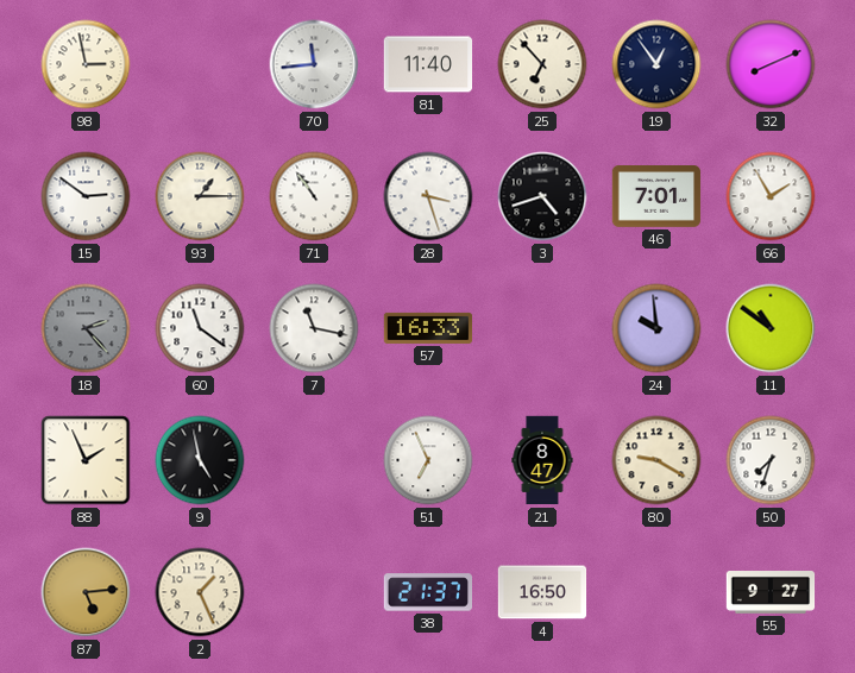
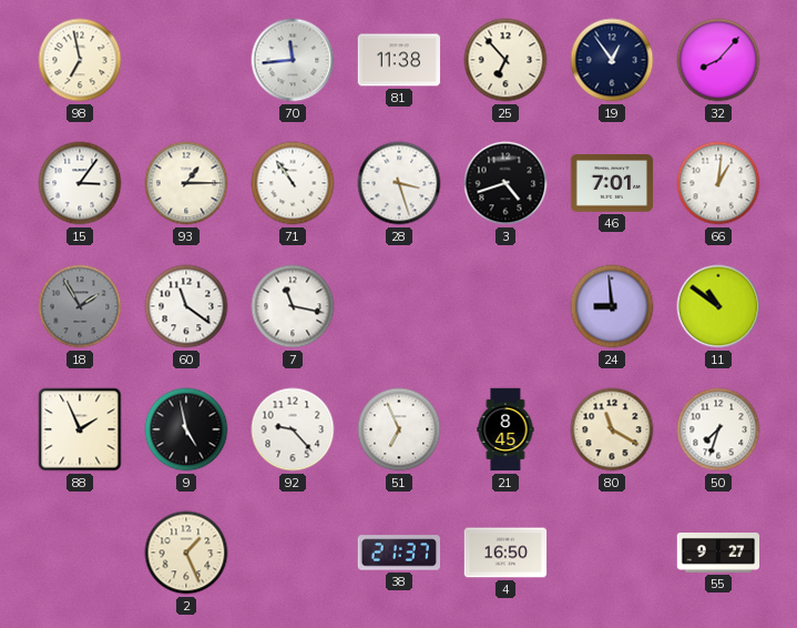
98: 2:58 -> 6:58 (80, 60)
81: 11:40 -> 11:38 (399, 60)
32: 8:11 -> 8:07 (718, 60)
15: 2:51 -> 3:06 (80, 183)
66: 1:55 -> 1:01 (718, 183)
18: 2:23 -> 1:55 (80, 306)
57: 16:33 -> none (428, 328)
24: 9:59 -> 8:59 (612, 306)
92: none -> 9:23 (293, 429)
21: 8:47 -> 8:45 (505, 429)
80: 9:20 -> 11:20 (612, 429)
87: 5:14 -> none (86, 592)
